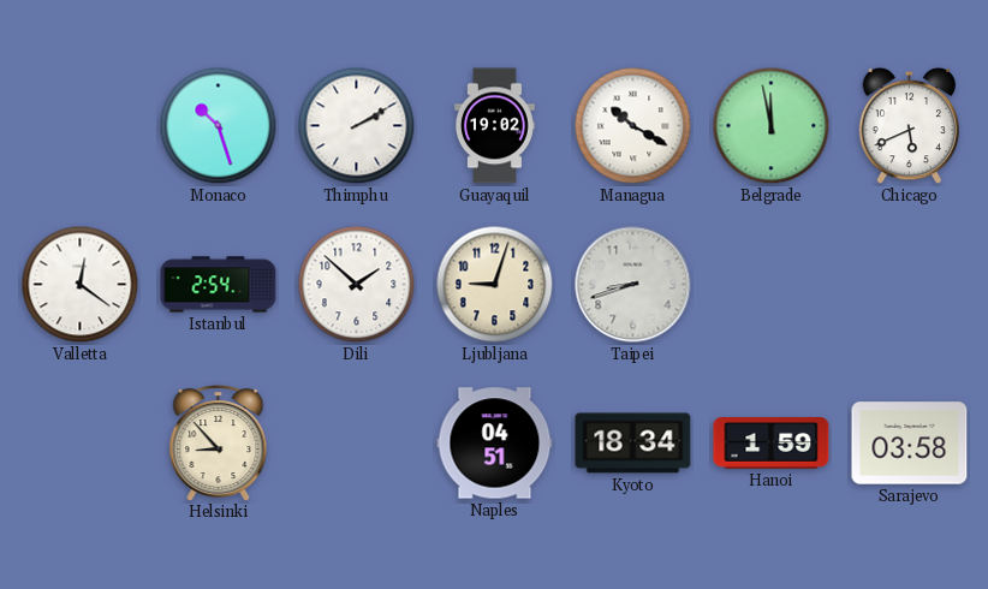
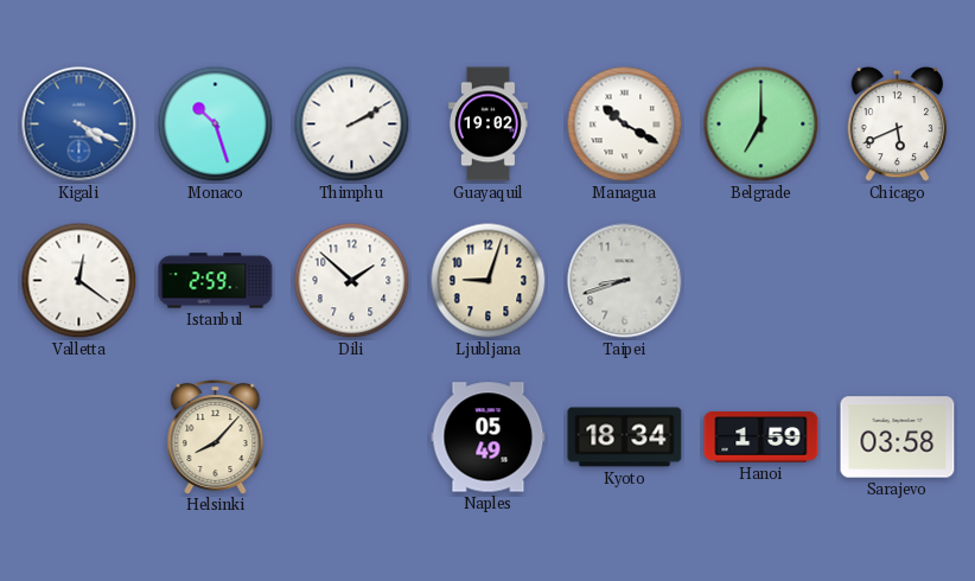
Kigali: none -> 4:19 (79, 124)
Belgrade: 11:58 -> 7:00 (761, 124)
Istanbul: 2:54 -> 2:59 (216, 281)
Helsinki: 8:53 -> 8:07 (216, 436)
Naples: 04:51 -> 05:49 (489, 438)
